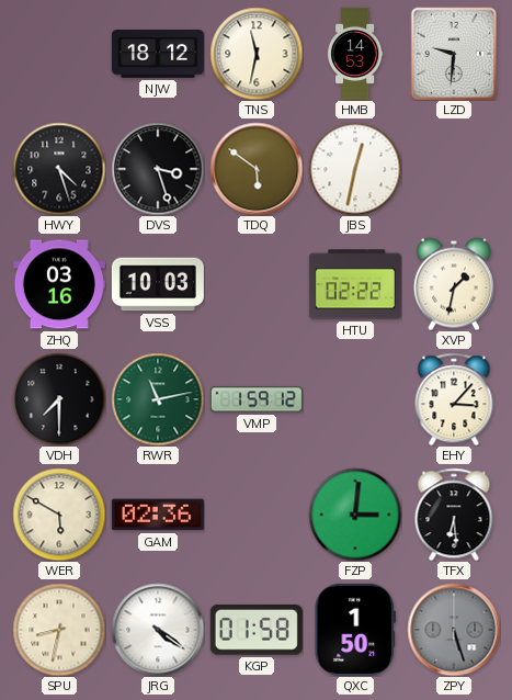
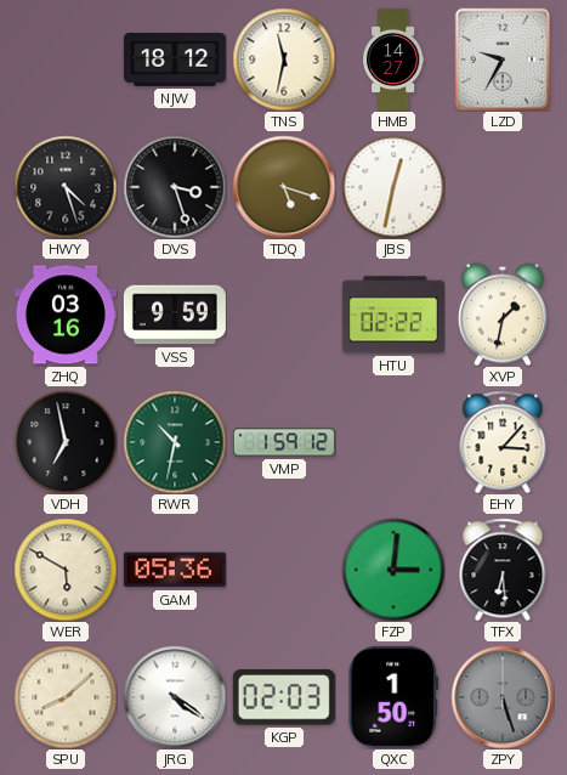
HMB: 14:53 -> 14:27 (395, 60)
LZD: 9:31 -> 9:35 (503, 60)
TDQ: 5:51 -> 5:18 (284, 187)
VSS: 10:03 -> 9:59 (175, 315)
VDH: 7:30 -> 6:58 (66, 442)
RWR: 11:13 -> 10:32 (175, 442)
GAM: 02:36 -> 05:36 (175, 570)
SPU: 8:32 -> 8:08 (66, 697)
KGP: 01:58 -> 02:03 (284, 697)
